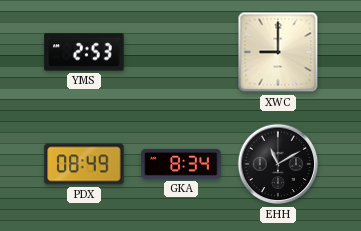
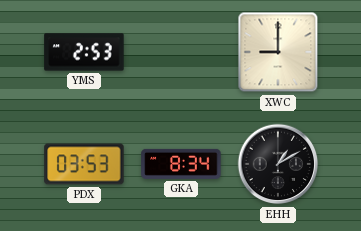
PDX: 08:49 -> 03:53 (84, 164)
EHH: 11:10 -> 1:10 (278, 164)
